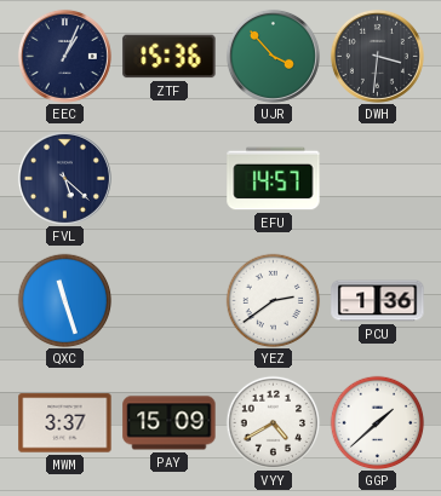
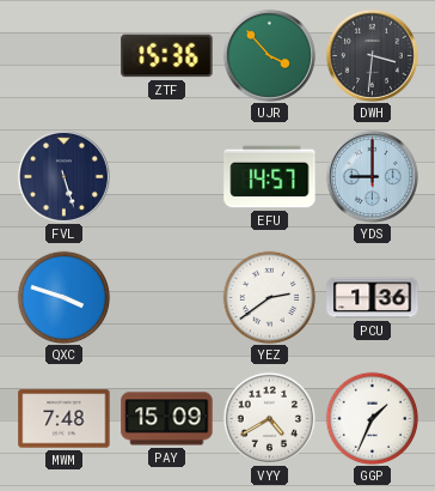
EEC: 1:04 -> none (64, 56)
FVL: 5:22 -> 5:27 (63, 176)
YDS: none -> 9:00 (372, 176)
QXC: 11:27 -> 3:48 (63, 297)
MWM: 3:37 -> 7:48 (65, 419)
GGP: 1:38 -> 1:34 (372, 418)
